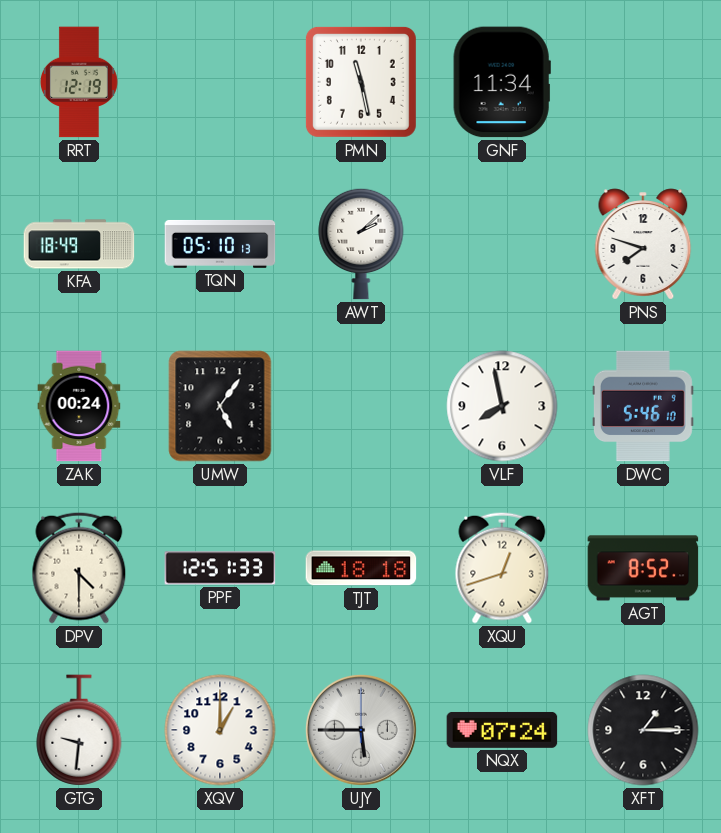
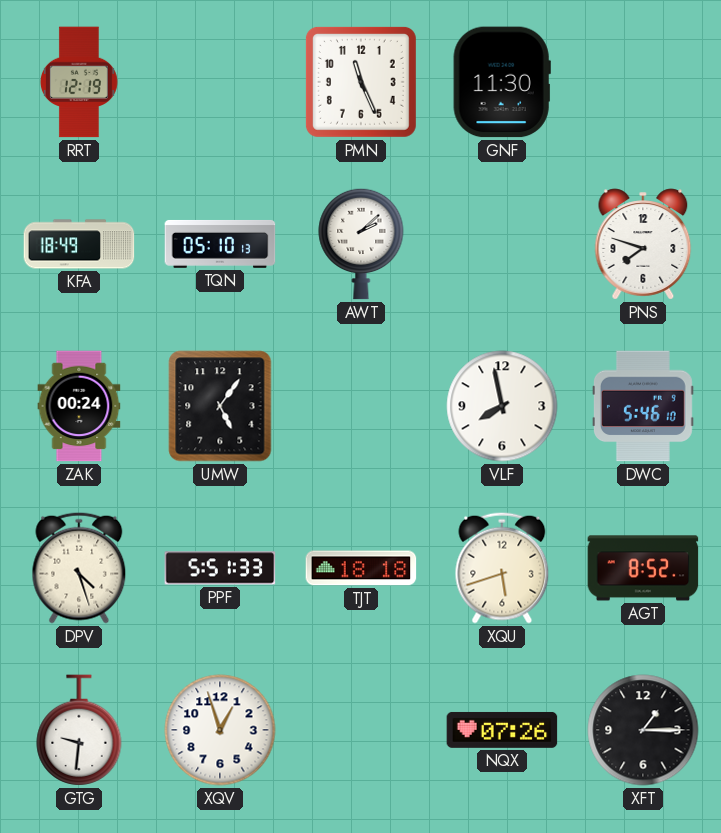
PMN: 11:28 -> 11:26 (361, 82)
GNF: 11:34 -> 11:30 (502, 82)
DPV: 4:30 -> 4:27 (79, 568)
PPF: 12:51 -> 5:51 (220, 568)
XQU: 12:42 -> 5:42 (502, 568)
XQV: 1:00 -> 12:57 (220, 730)
UJY: 5:45 -> none (361, 730)
NQX: 07:24 -> 07:26 (502, 730)
